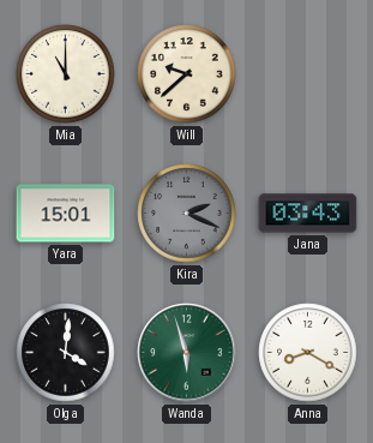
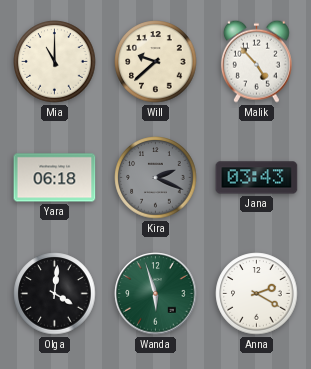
Malik: none -> 4:53 (256, 61)
Yara: 15:01 -> 06:18 (55, 178)
Anna: 8:20 -> 2:20 (257, 294)
